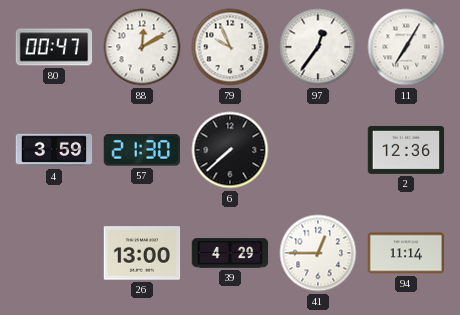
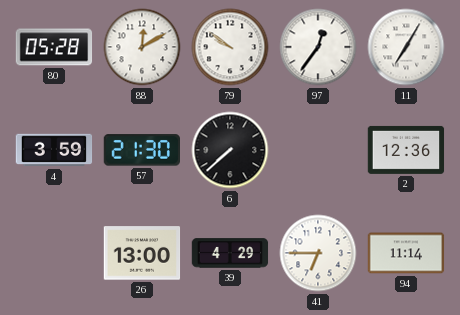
80: 00:47 -> 05:28 (54, 47)
79: 9:56 -> 9:51 (230, 47)
41: 12:45 -> 6:45 (318, 253)
